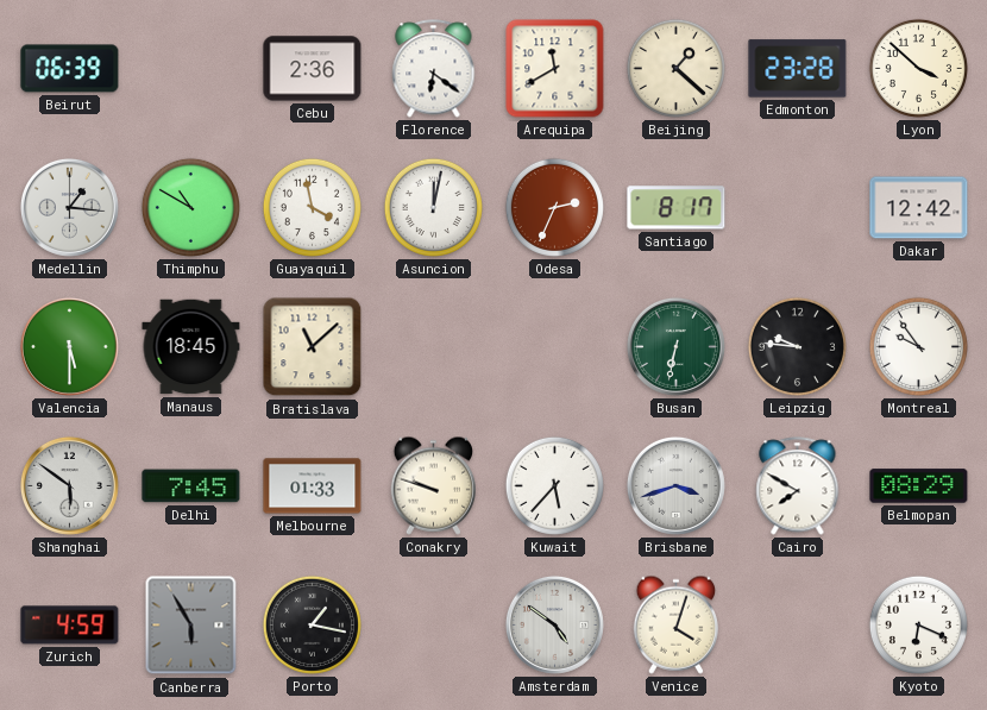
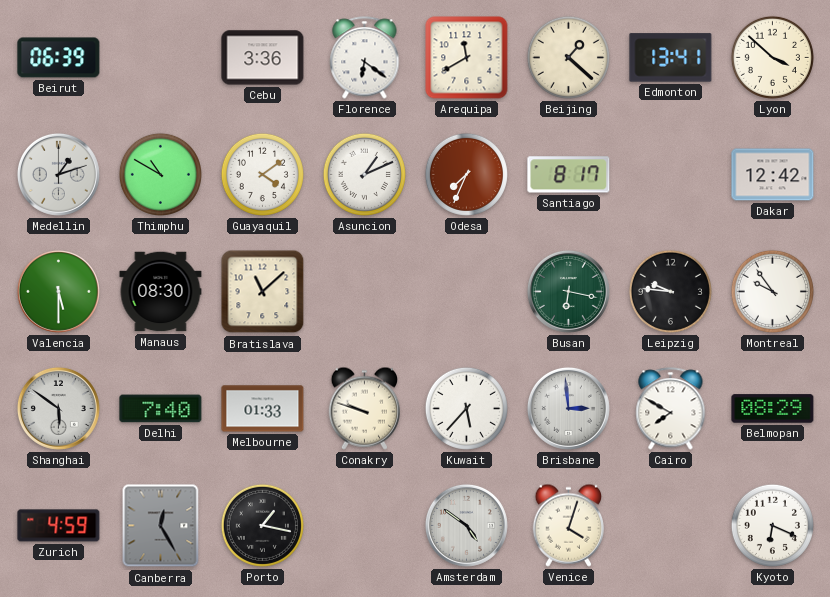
Cebu: 2:36 -> 3:36 (263, 58)
Edmonton: 23:28 -> 13:41 (671, 58)
Medellin: 1:16 -> 1:12 (58, 174)
Guayaquil: 3:58 -> 4:09 (262, 174)
Asuncion: 12:02 -> 1:11 (364, 174)
Odesa: 2:34 -> 7:34 (466, 174)
Manaus: 18:45 -> 08:30 (161, 292)
Busan: 6:32 -> 6:17 (568, 291)
Delhi: 7:45 -> 7:40 (161, 409)
Brisbane: 3:42 -> 2:59 (568, 408)
Canberra: 5:55 -> 12:25 (161, 526)
